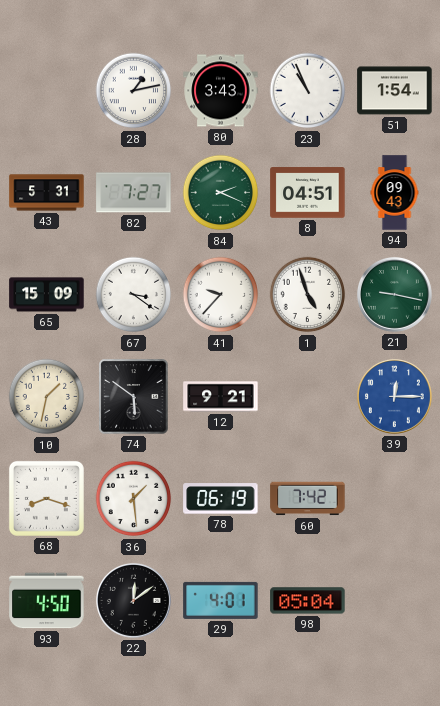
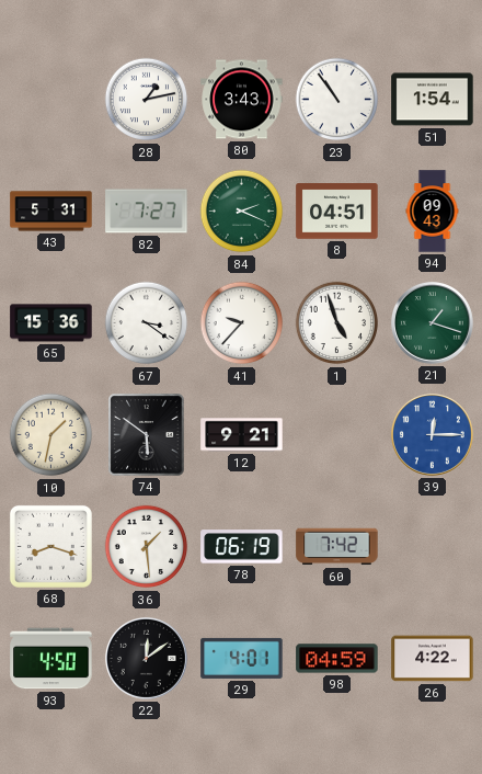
23: 10:56 -> 10:54 (337, 100)
65: 15:09 -> 15:36 (51, 323)
21: 9:17 -> 1:18 (432, 322)
98: 05:04 -> 04:59 (337, 659)
26: none -> 4:22 (433, 659)
